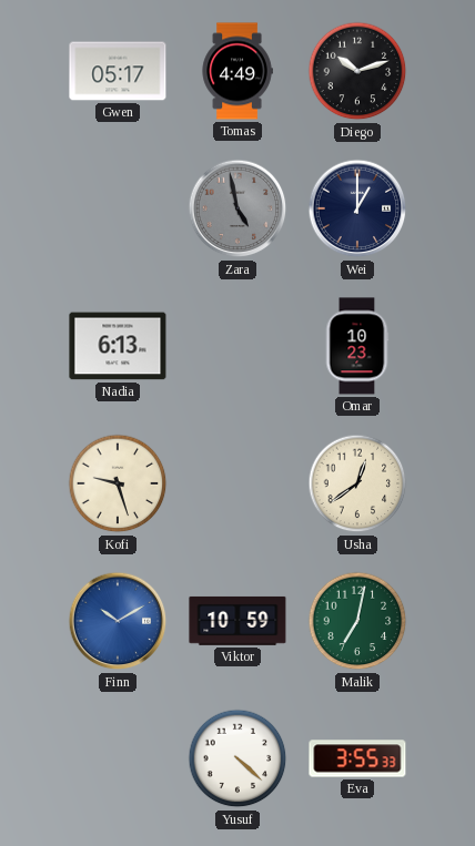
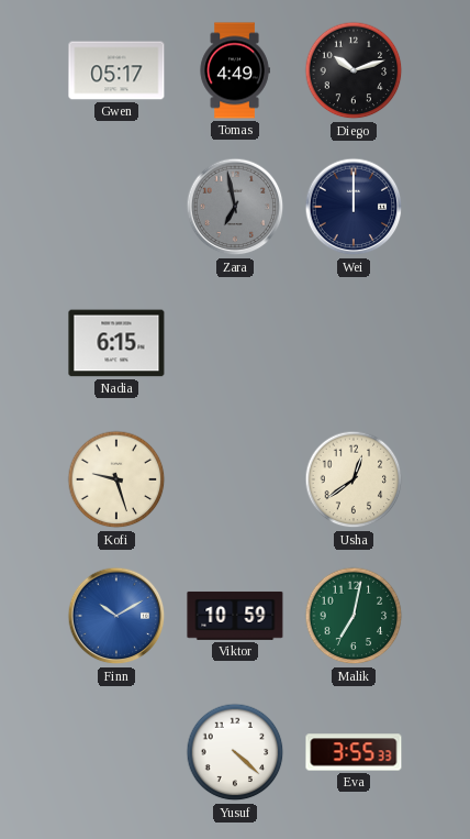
Zara: 4:58 -> 6:58 (235, 207)
Wei: 1:00 -> 12:00 (354, 207)
Nadia: 6:13 -> 6:15 (116, 343)
Omar: 10:23 -> none (357, 346)
